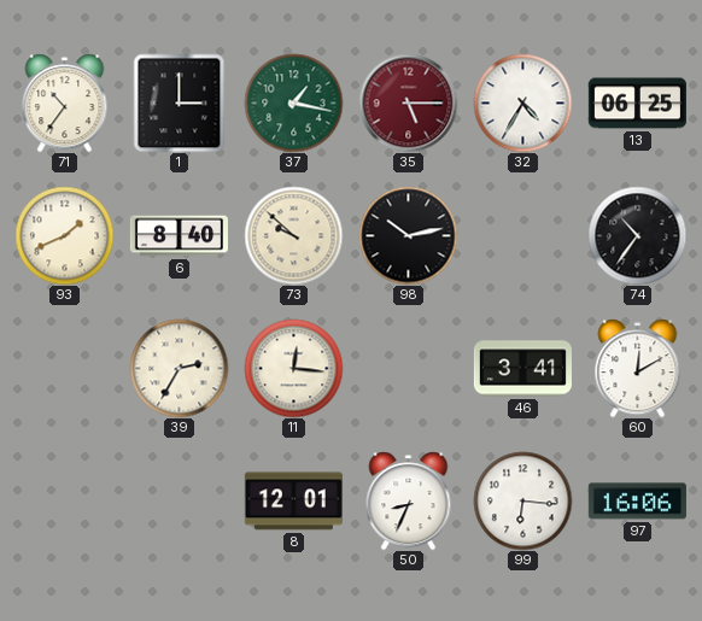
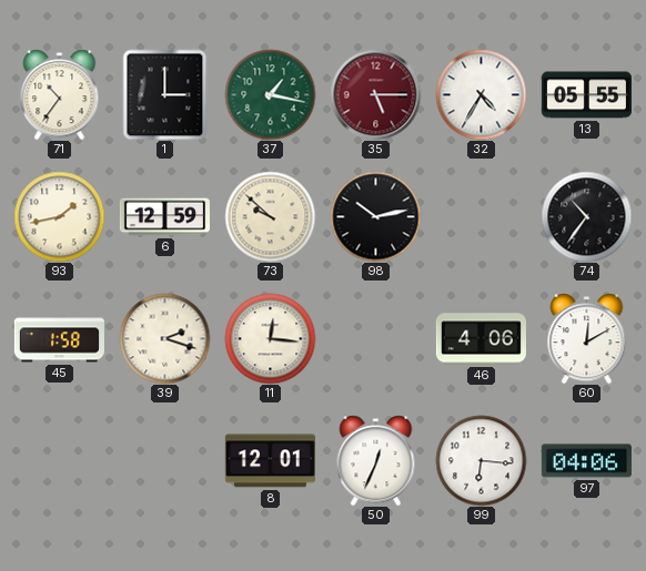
13: 06:25 -> 05:55 (586, 95)
93: 1:41 -> 1:43 (59, 216)
6: 8:40 -> 12:59 (164, 217)
45: none -> 1:58 (59, 339)
39: 2:35 -> 2:18 (164, 338)
46: 3:41 -> 4:06 (481, 339)
50: 8:34 -> 12:34 (376, 460)
97: 16:06 -> 04:06 (586, 461)
